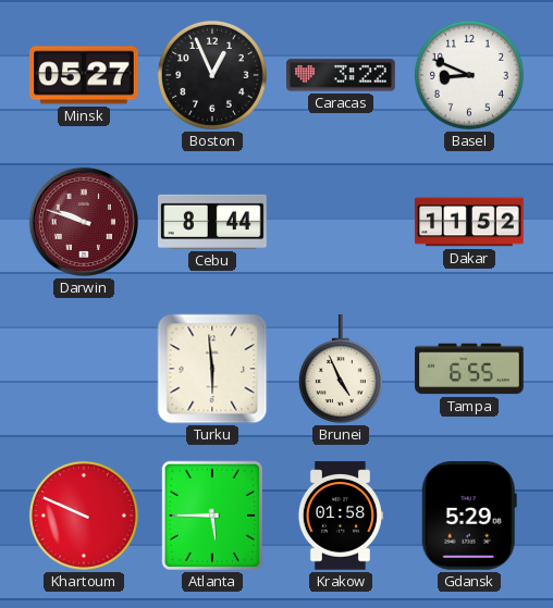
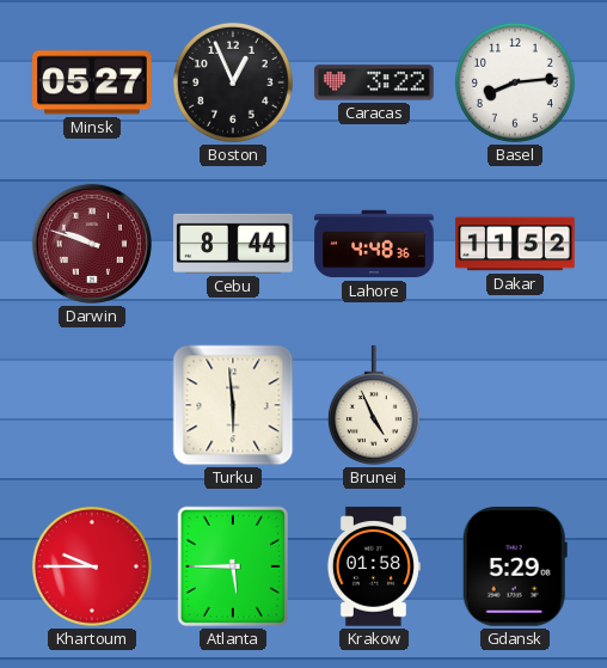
Basel: 8:49 -> 8:14 (515, 82)
Lahore: none -> 4:48 (374, 244)
Tampa: 6:55 -> none (469, 369)
Khartoum: 9:49 -> 9:45 (92, 566)
